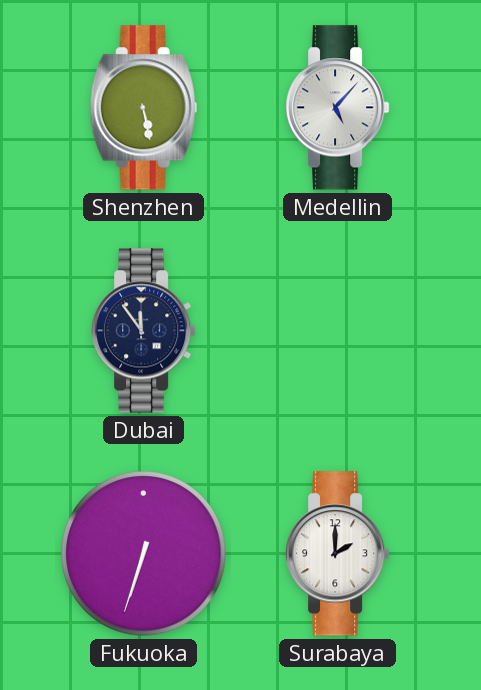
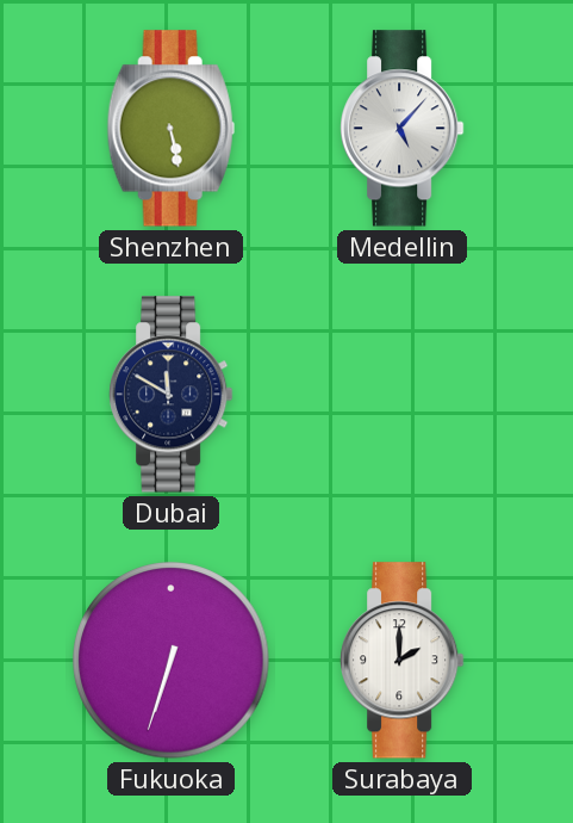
Dubai: 11:54 -> 11:50 (172, 395)
